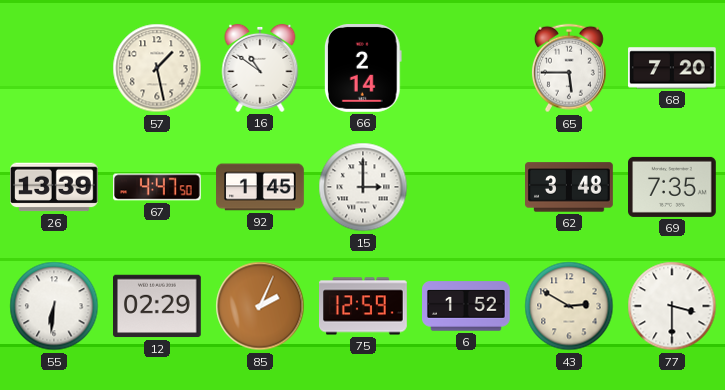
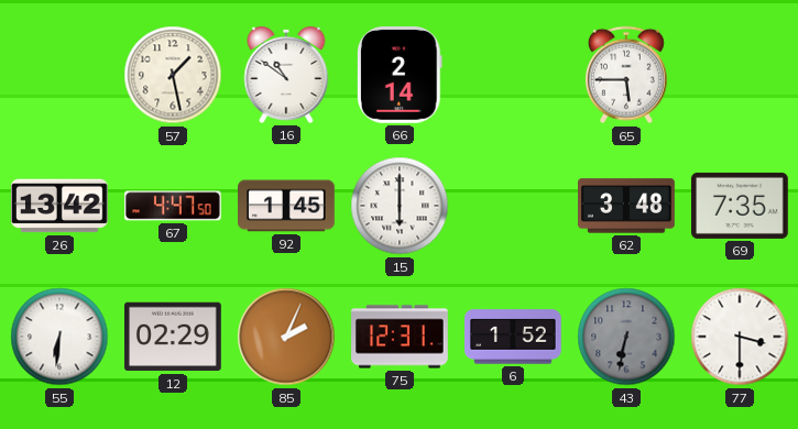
68: 7:20 -> none (673, 68)
26: 13:39 -> 13:42 (61, 206)
15: 3:00 -> 6:00 (400, 206)
75: 12:59 -> 12:31 (401, 337)
43: 2:50 -> 6:32 (626, 337)
43 dial: cream -> grey (626, 337)
